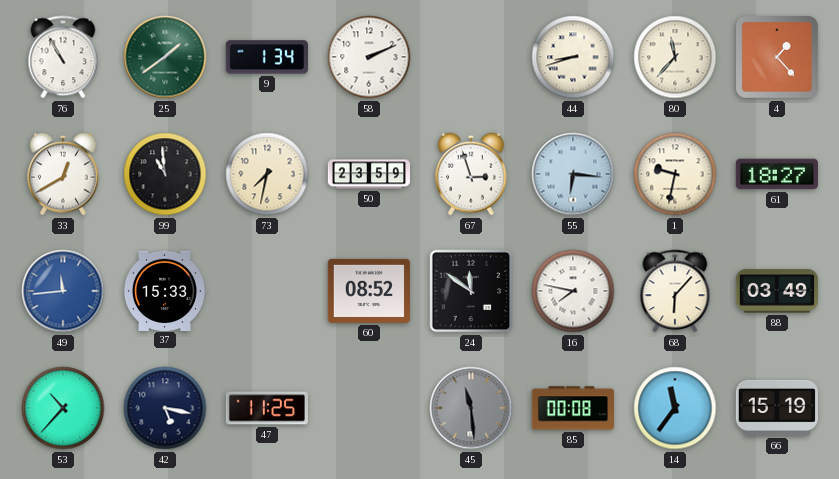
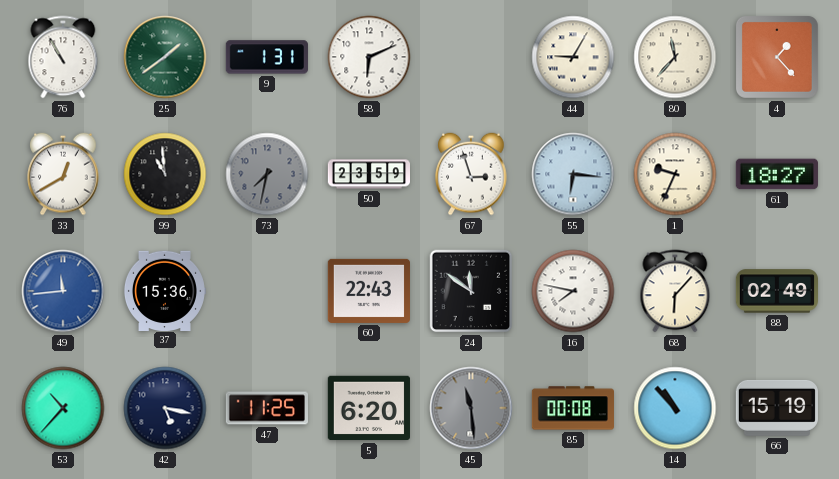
9: 1:34 -> 1:31 (267, 57)
58: 2:11 -> 6:11 (369, 57)
44: 8:42 -> 9:05 (573, 57)
73 dial: cream -> grey (267, 174)
1: 9:32 -> 9:34 (675, 174)
37: 15:33 -> 15:36 (164, 290)
60: 08:52 -> 22:43 (369, 291)
88: 03:49 -> 02:49 (777, 291)
5: none -> 6:20 (369, 408)
14: 11:36 -> 10:53 (675, 408)
